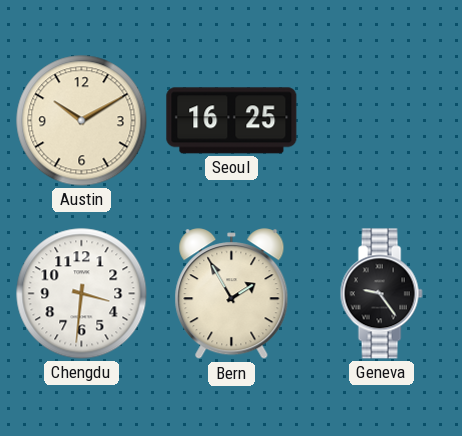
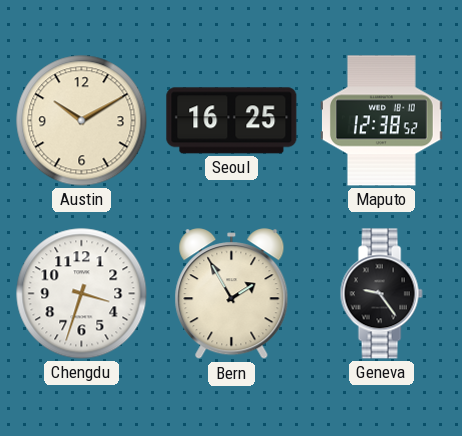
Maputo: none -> 12:38 (381, 121)
Chengdu: 3:31 -> 3:33 (82, 294)
